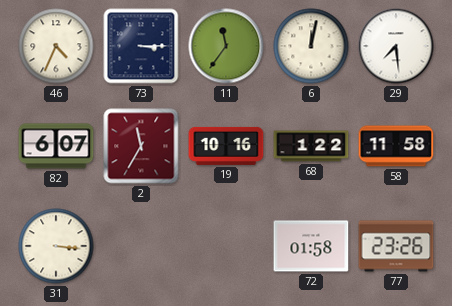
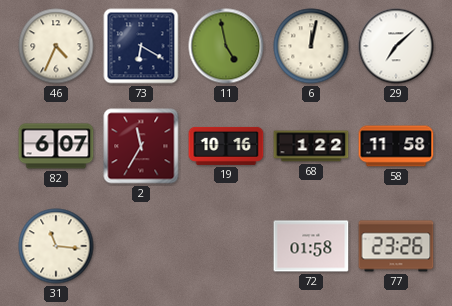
73: 3:15 -> 6:20 (141, 46)
11: 11:36 -> 4:58 (226, 46)
29: 7:29 -> 7:08 (396, 46)
31: 3:16 -> 11:16 (56, 246)
